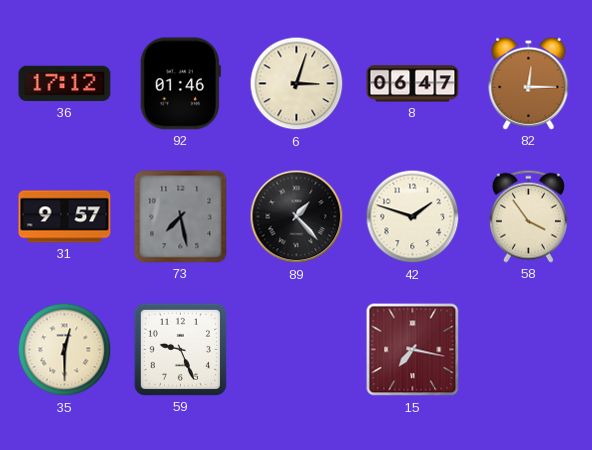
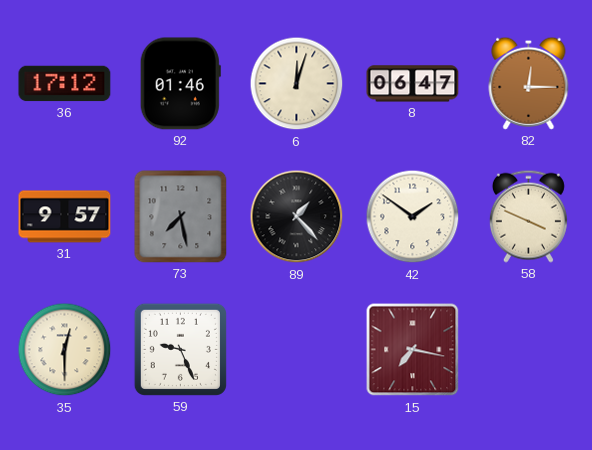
6: 3:03 -> 12:03 (297, 84)
42: 1:48 -> 1:51 (413, 217)
58: 3:54 -> 3:49 (528, 216)
